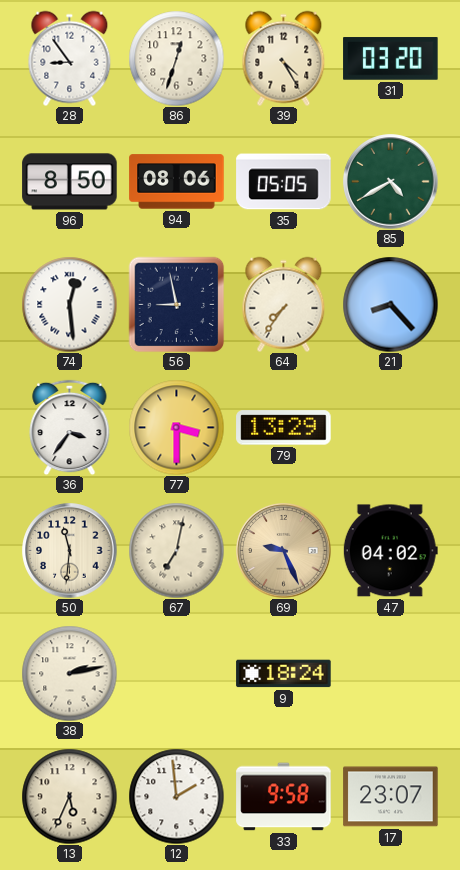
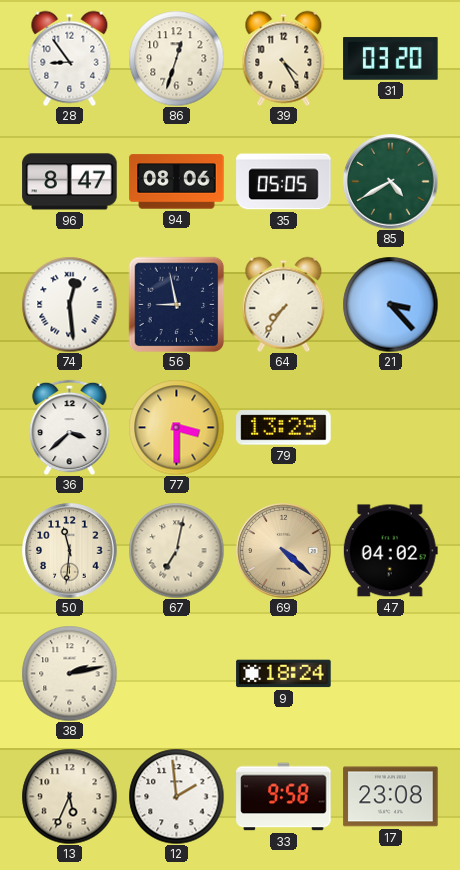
96: 8:50 -> 8:47 (70, 182)
21: 8:23 -> 3:23 (390, 304)
36: 3:36 -> 3:38 (70, 427)
69: 9:26 -> 4:22 (284, 551)
17: 23:07 -> 23:08 (391, 797)
